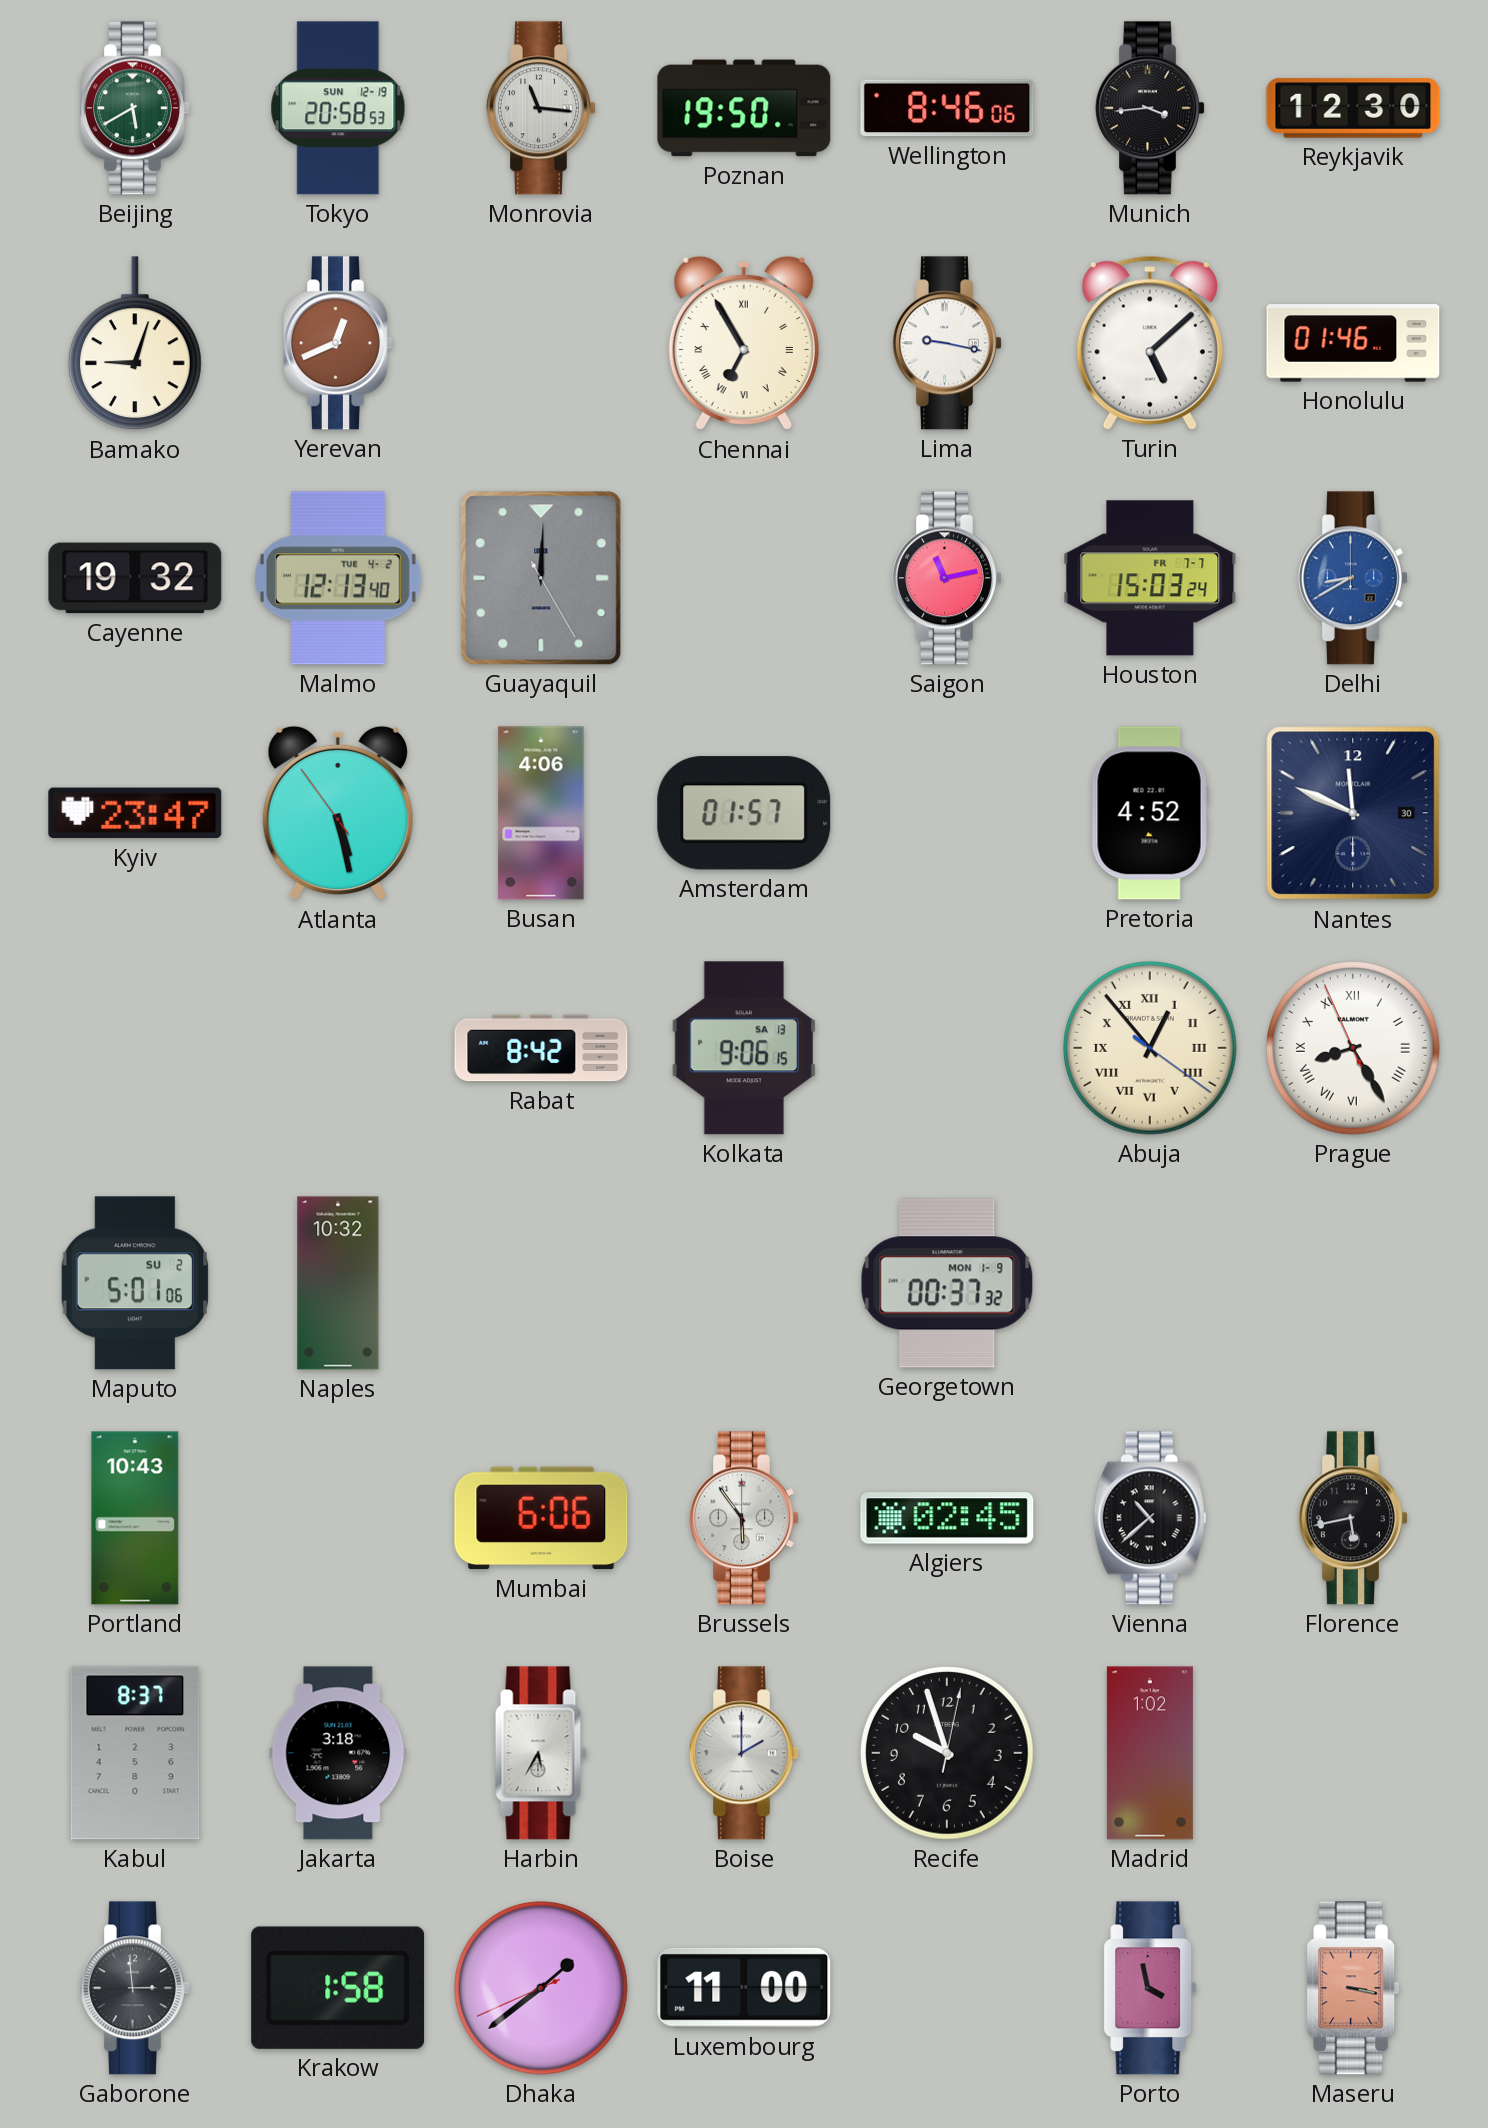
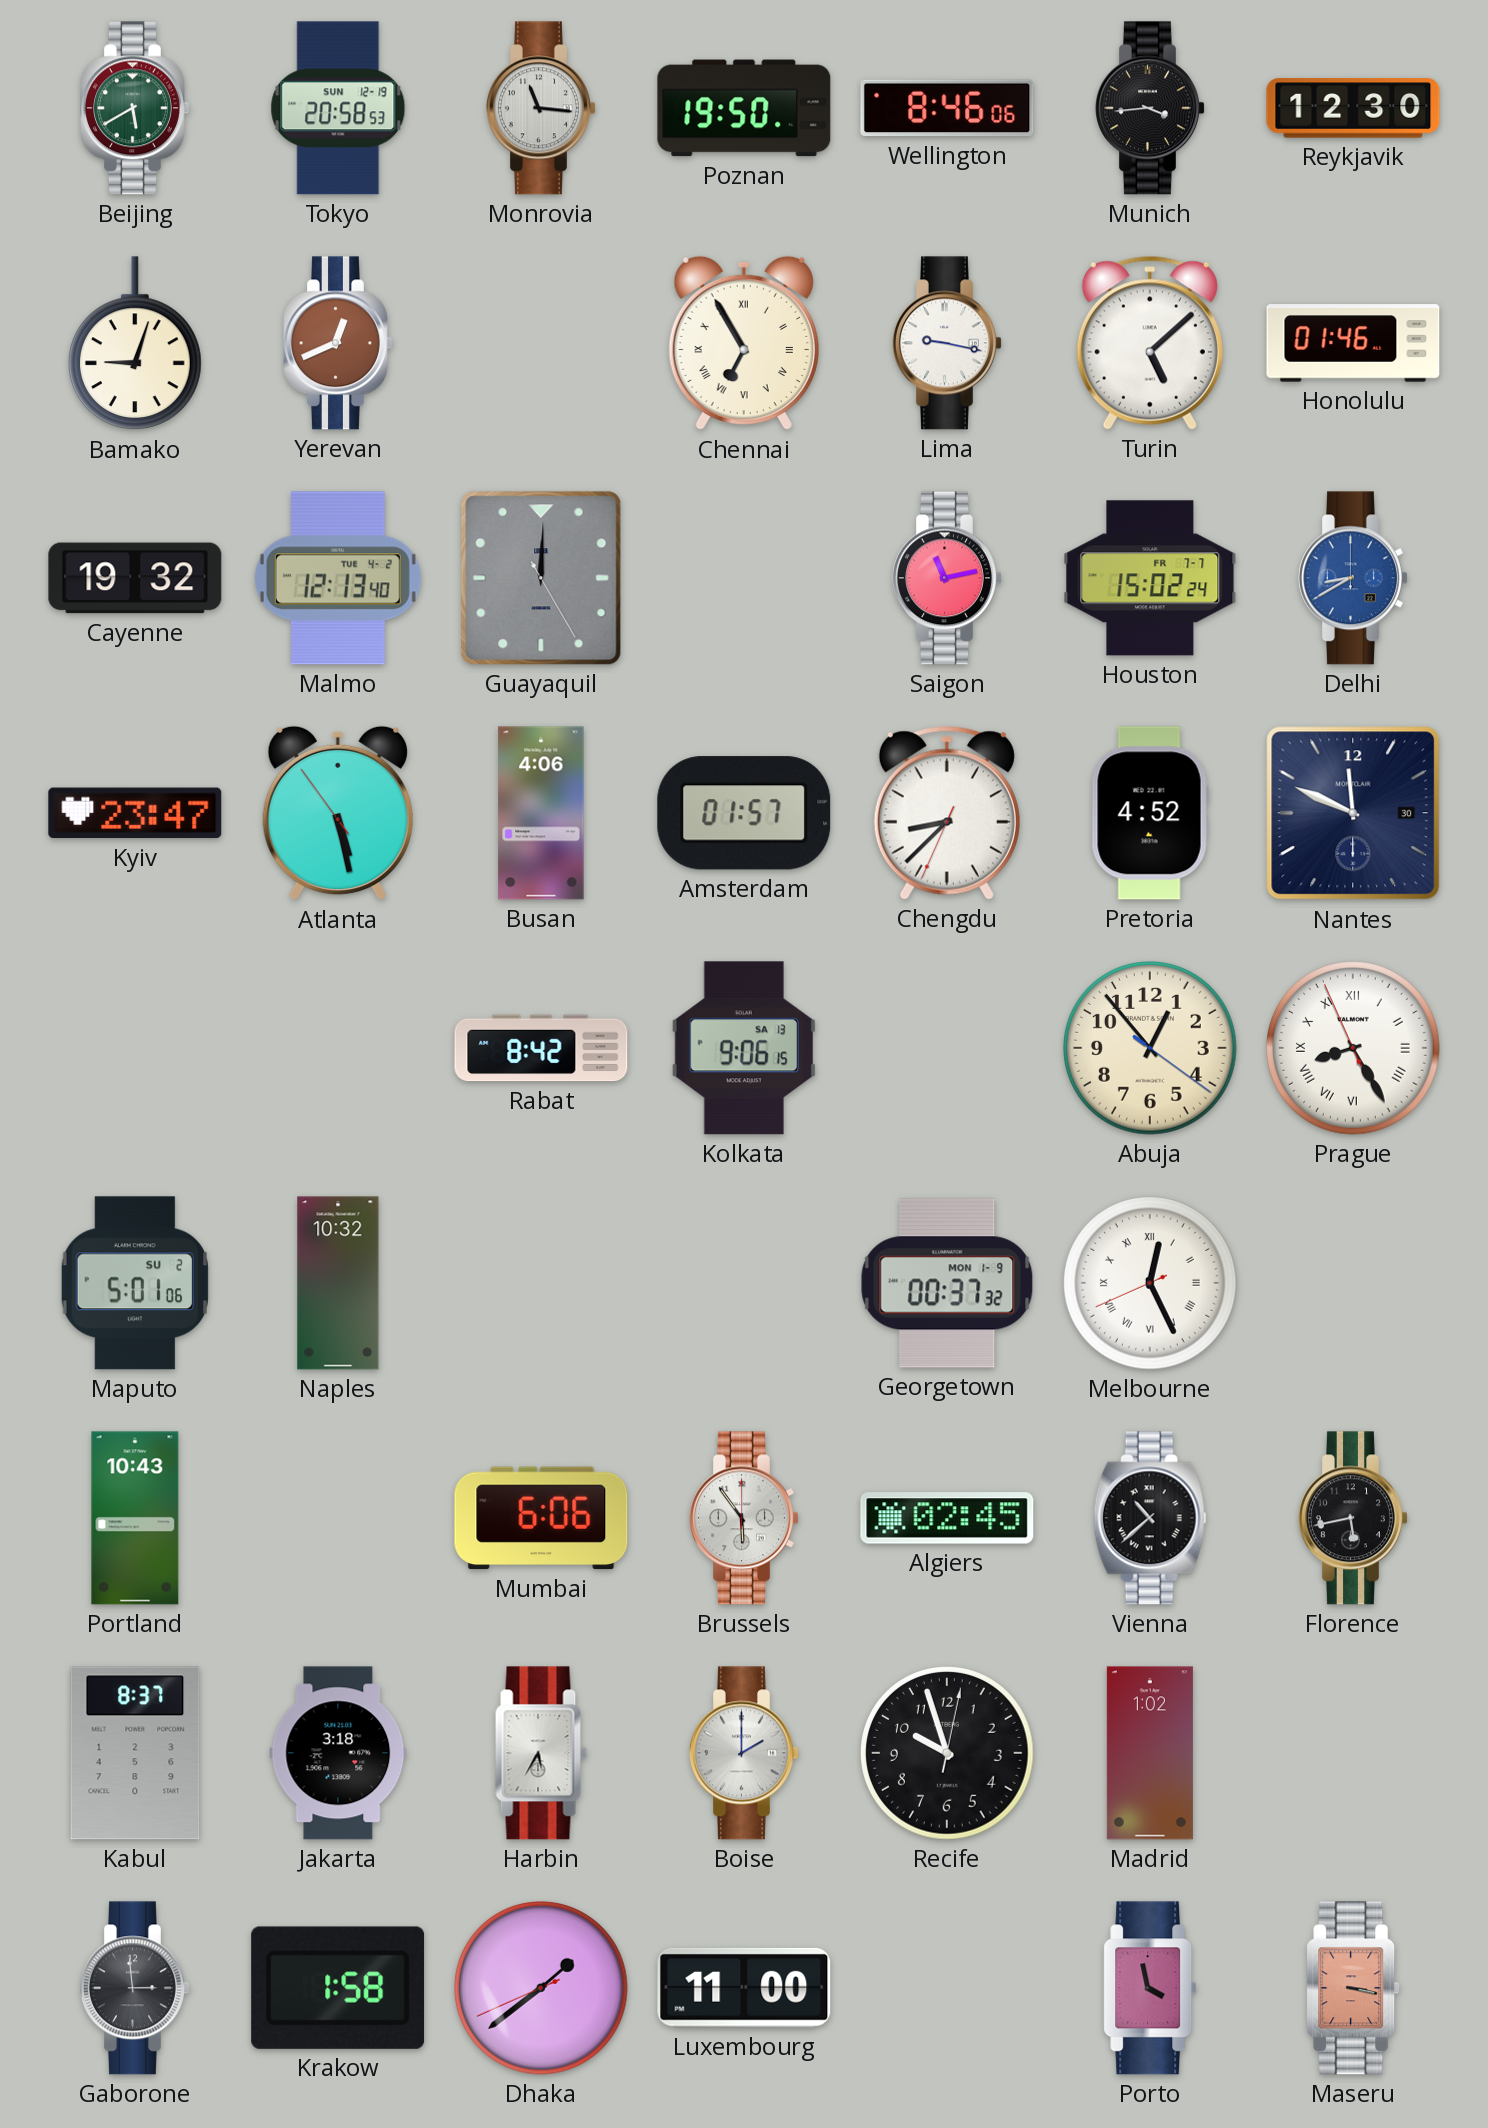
Houston: 15:03 -> 15:02 (1150, 578)
Chengdu: none -> 8:37 (947, 813)
Abuja numerals: Roman -> Arabic (1151, 1049)
Melbourne: none -> 12:25 (1151, 1284)
